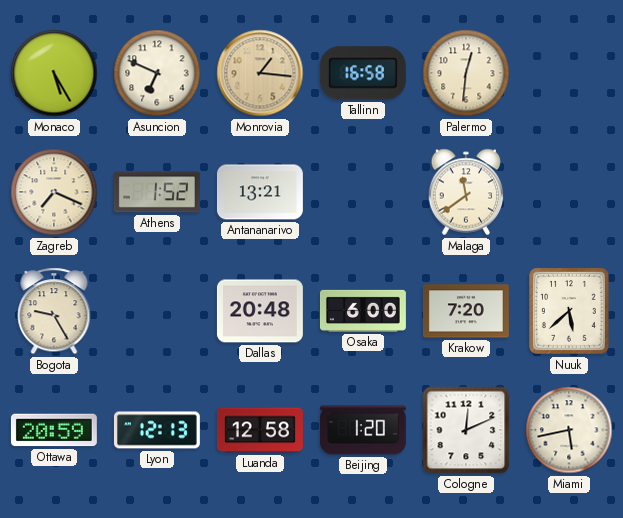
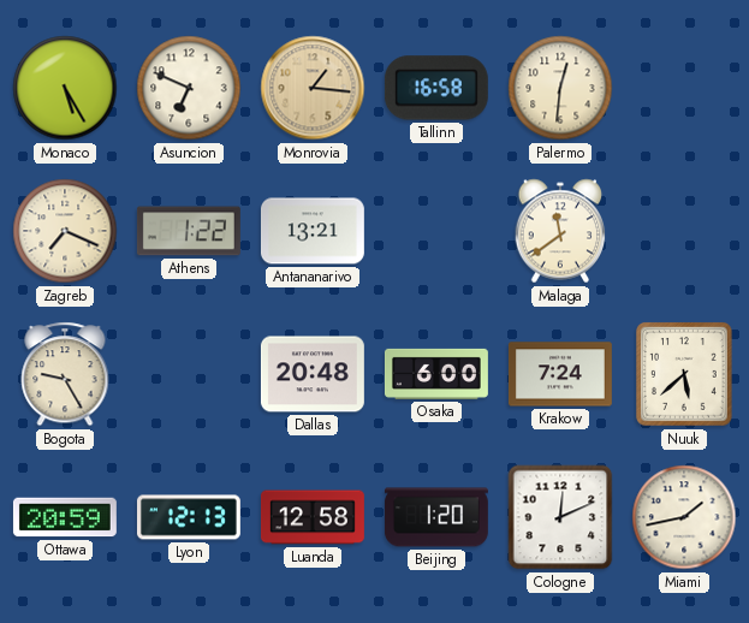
Athens: 1:52 -> 1:22 (189, 231)
Krakow: 7:20 -> 7:24 (560, 374)
Miami: 5:43 -> 1:43 (684, 517)
